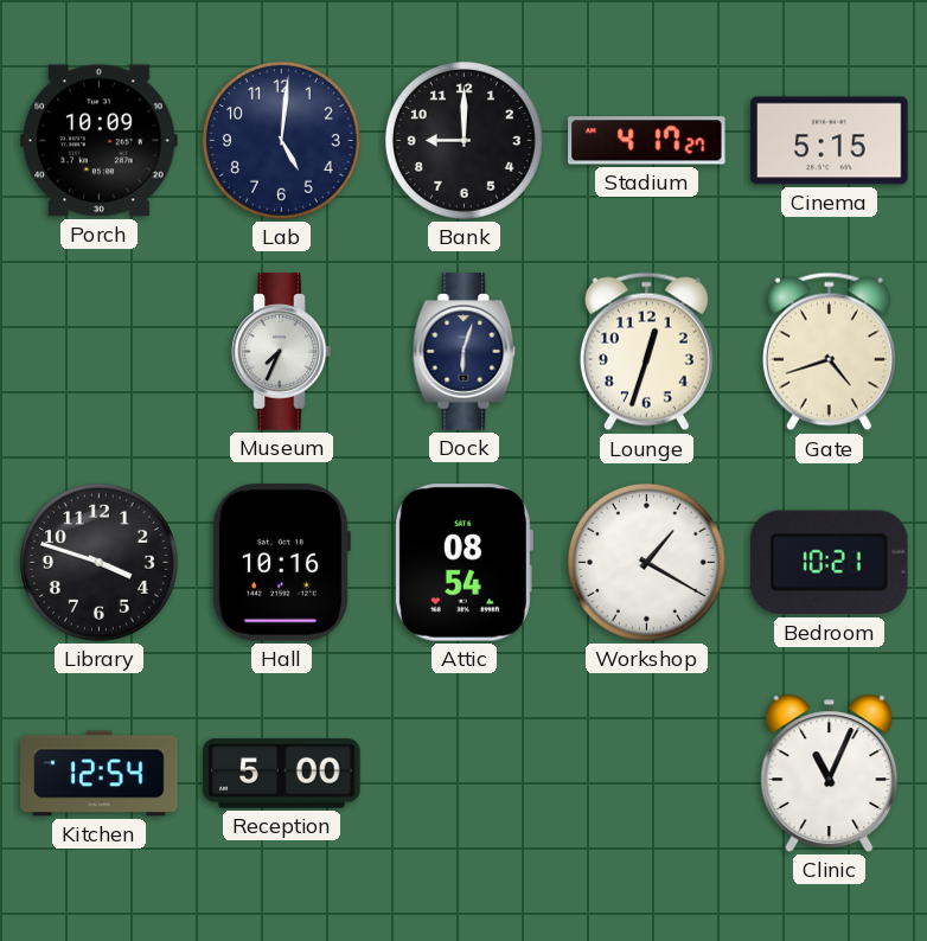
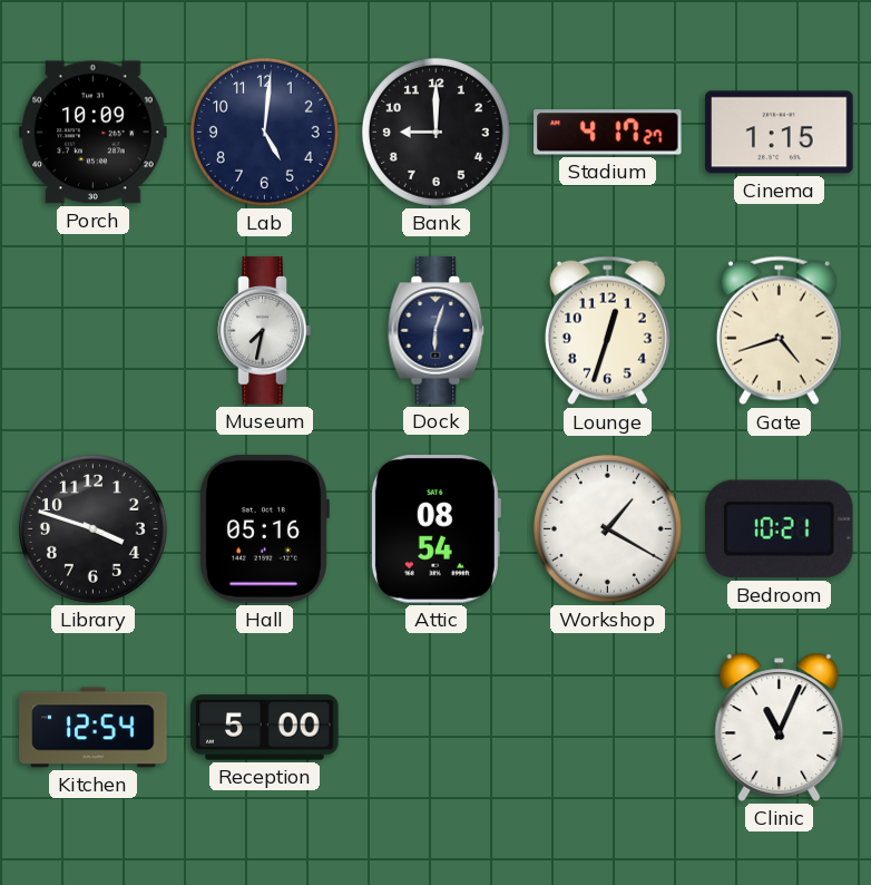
Cinema: 5:15 -> 1:15 (780, 133)
Museum: 7:34 -> 7:32 (265, 331)
Hall: 10:16 -> 05:16 (264, 529)
